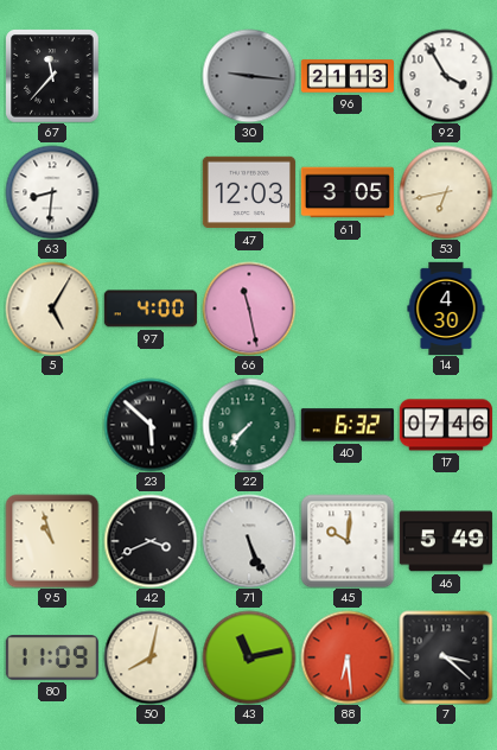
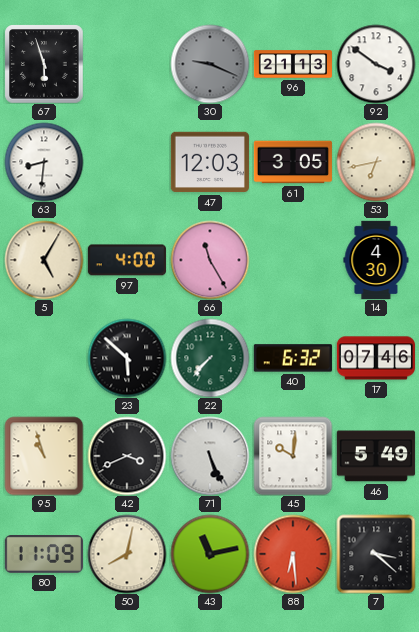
67: 11:37 -> 5:57 (44, 64)
30: 9:16 -> 9:19 (210, 64)
92: 3:55 -> 3:51 (376, 64)
66: 11:28 -> 11:25 (210, 260)
